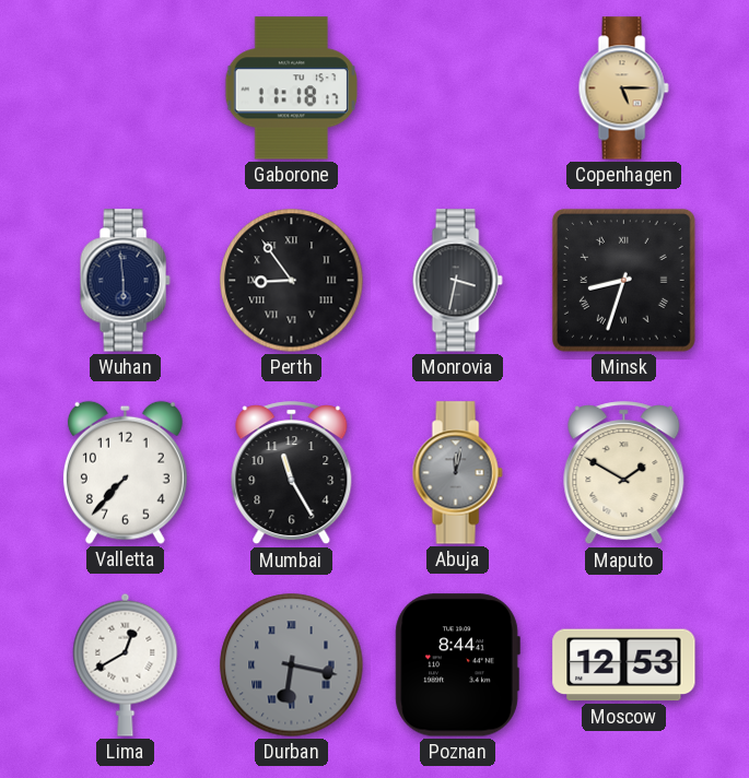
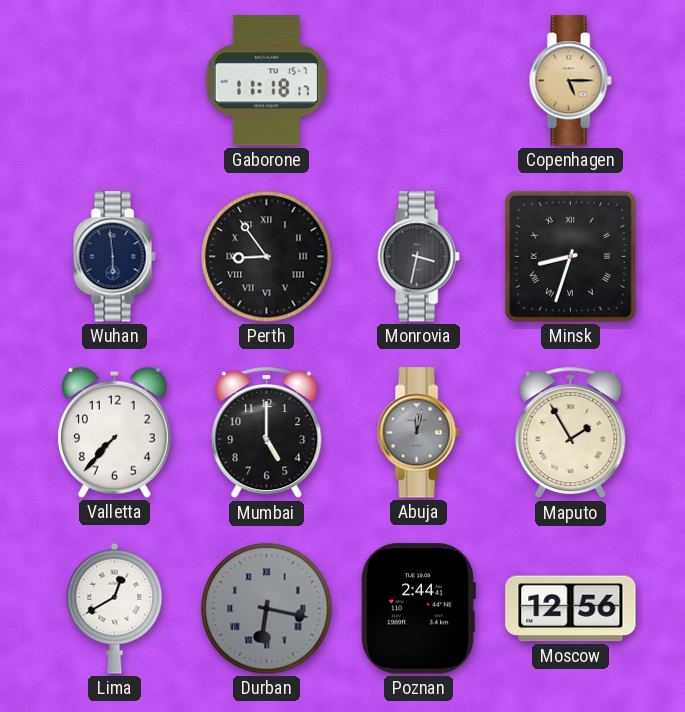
Mumbai: 11:25 -> 5:00 (267, 433)
Maputo: 1:50 -> 1:55 (571, 433)
Poznan: 8:44 -> 2:44 (418, 609)
Moscow: 12:53 -> 12:56 (571, 609)
